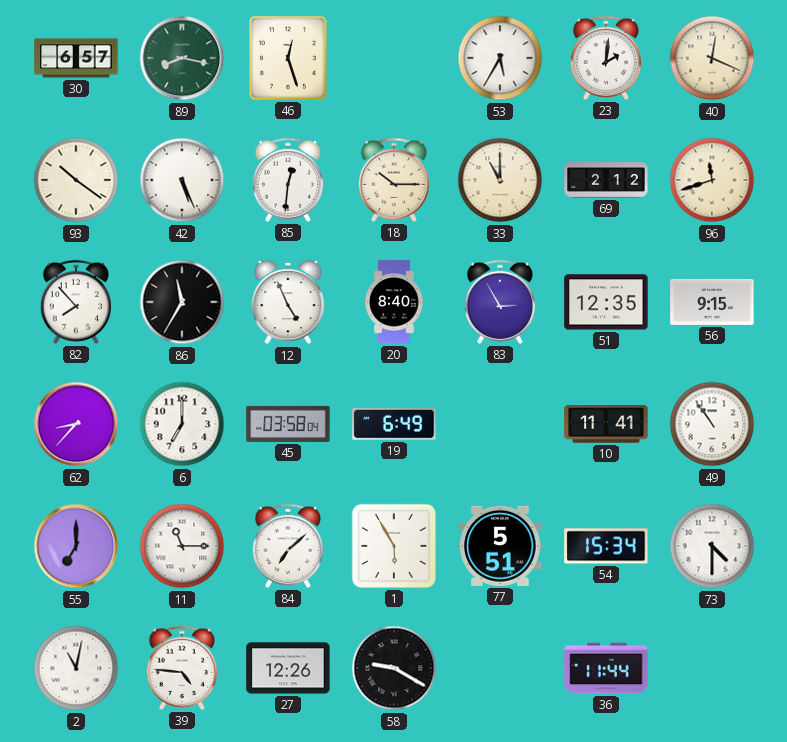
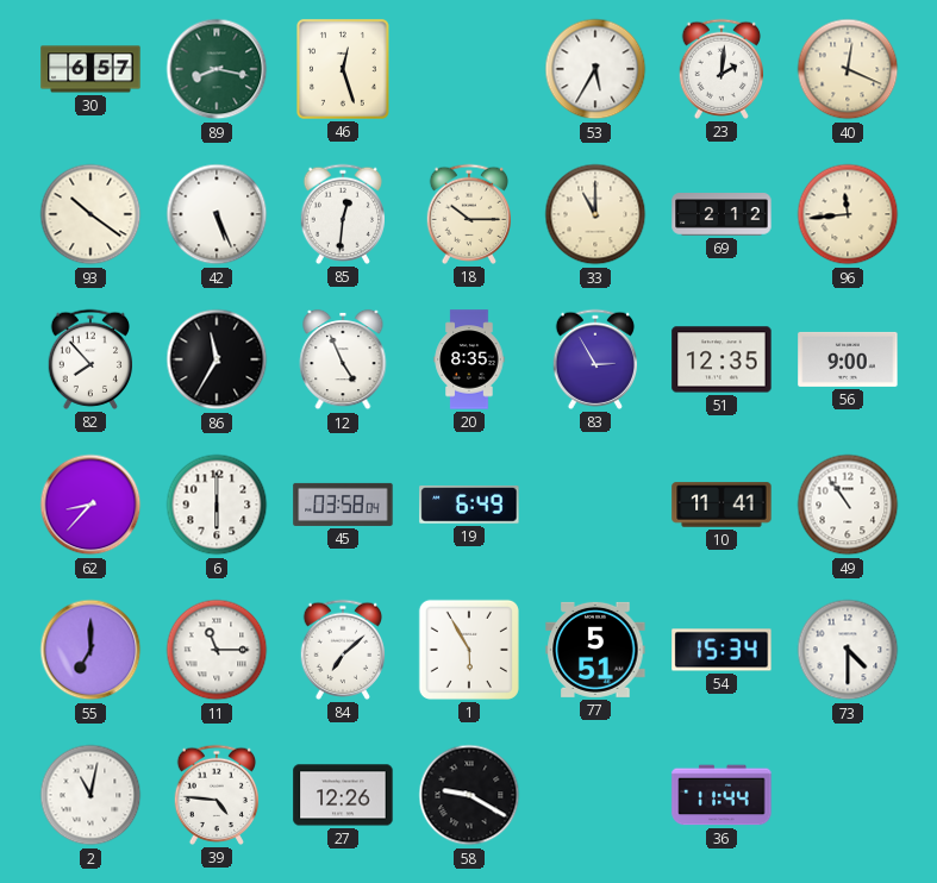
96: 11:42 -> 11:44 (848, 214)
20: 8:40 -> 8:35 (469, 359)
56: 9:15 -> 9:00 (848, 359)
6: 7:00 -> 6:00 (217, 505)
